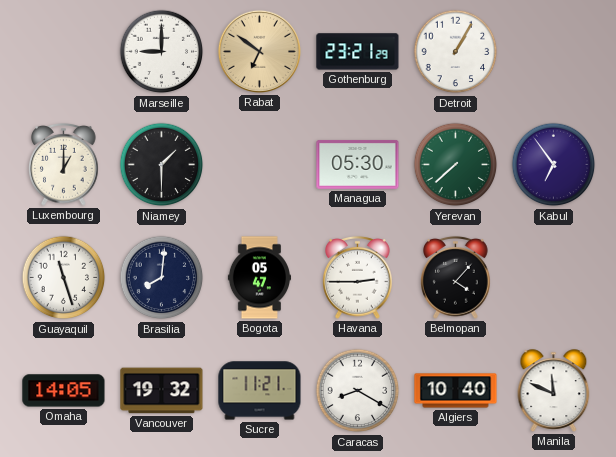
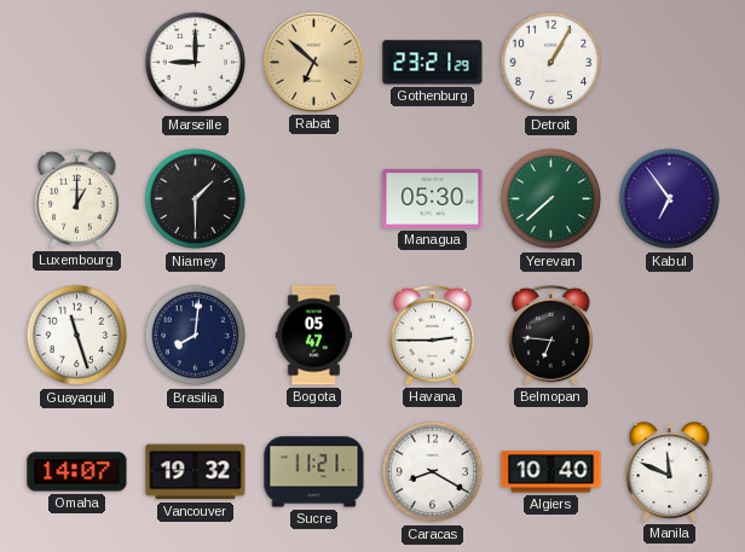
Rabat: 6:51 -> 6:52 (313, 62)
Belmopan: 4:07 -> 6:46 (551, 336)
Omaha: 14:05 -> 14:07 (77, 472)
